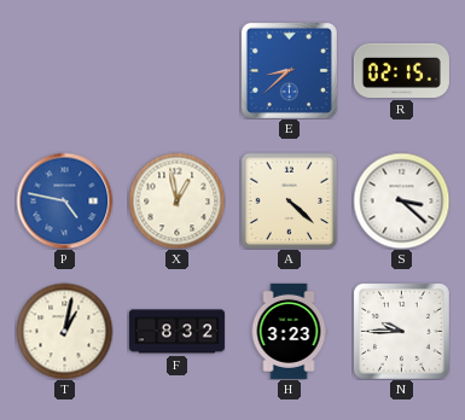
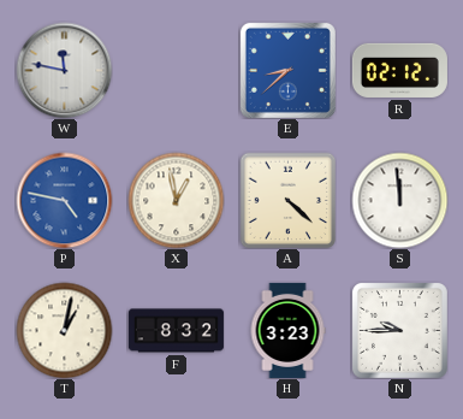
W: none -> 11:47 (64, 70)
R: 02:15 -> 02:12 (399, 70)
S: 3:22 -> 11:59 (399, 200)
